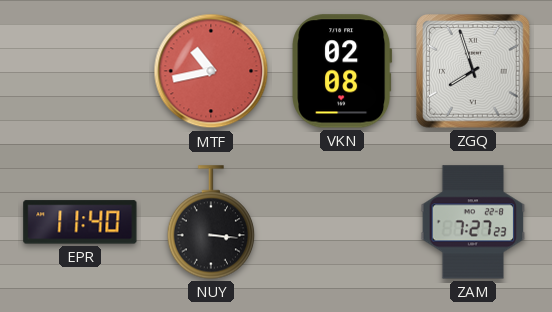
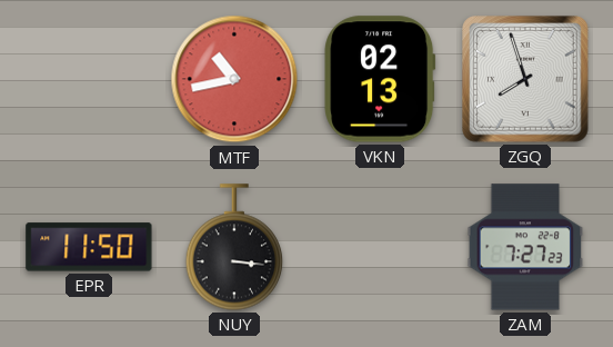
VKN: 02:08 -> 02:13 (380, 79)
EPR: 11:40 -> 11:50 (89, 247)
